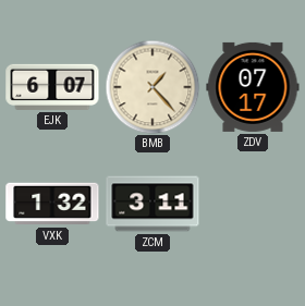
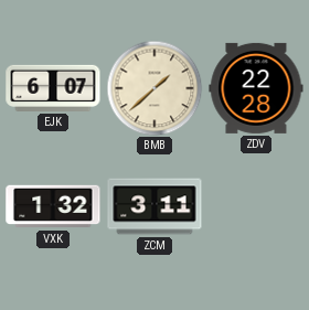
BMB: 1:23 -> 1:38 (154, 88)
ZDV: 07:17 -> 22:28 (256, 88)
